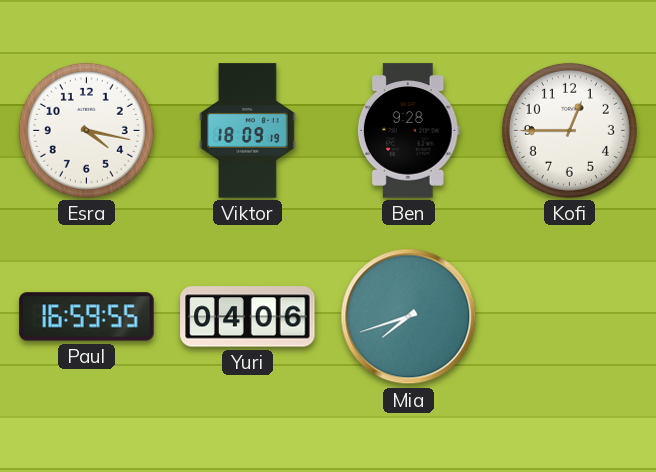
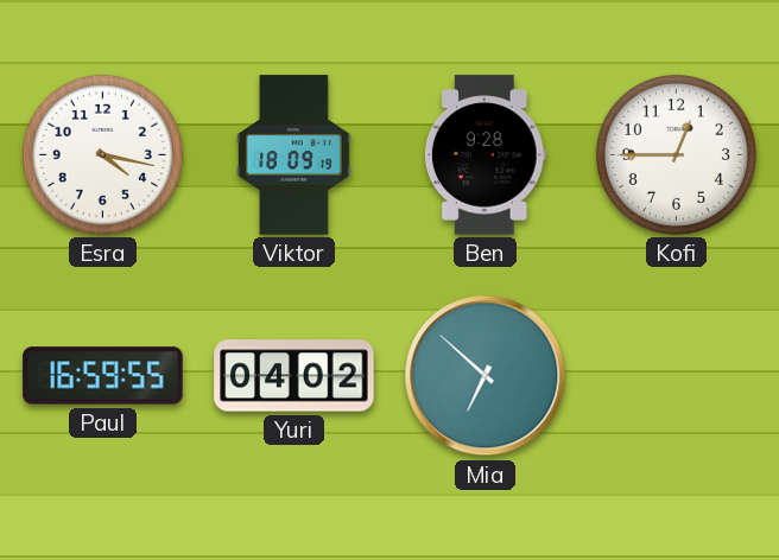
Yuri: 04:06 -> 04:02 (294, 376)
Mia: 7:42 -> 6:52 (486, 376)
